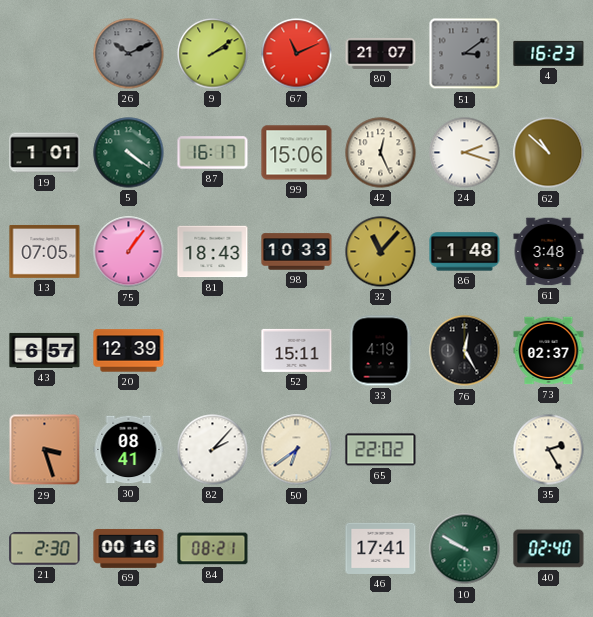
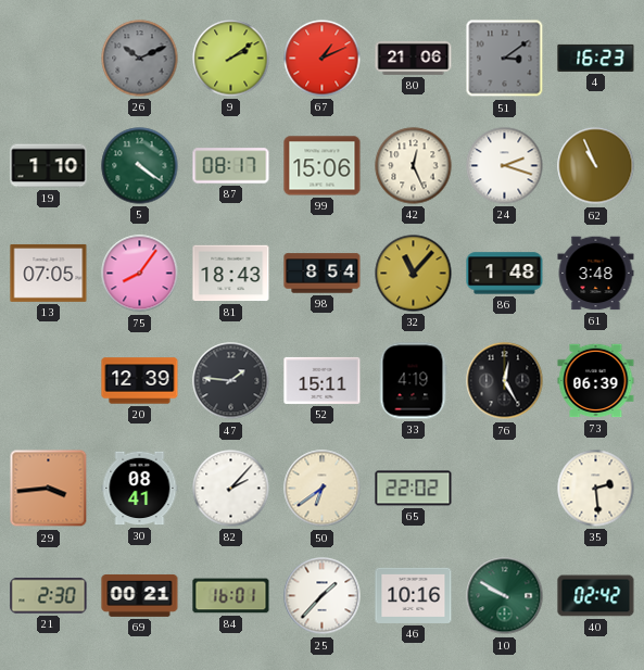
67: 11:11 -> 1:11 (323, 59)
80: 21:07 -> 21:06 (414, 58)
19: 1:01 -> 1:10 (49, 166)
87: 16:17 -> 08:17 (231, 166)
62: 10:52 -> 10:56 (596, 166)
75: 1:06 -> 8:06 (140, 274)
98: 10:33 -> 8:54 (323, 274)
43: 6:57 -> none (45, 350)
47: none -> 1:46 (231, 381)
73: 02:37 -> 06:39 (596, 381)
29: 3:27 -> 3:44 (49, 489)
35: 2:25 -> 2:29 (596, 489)
69: 00:16 -> 00:21 (140, 595)
84: 08:21 -> 16:01 (231, 596)
25: none -> 1:37 (323, 596)
46: 17:41 -> 10:16 (414, 595)
40: 02:40 -> 02:42 (596, 596)
